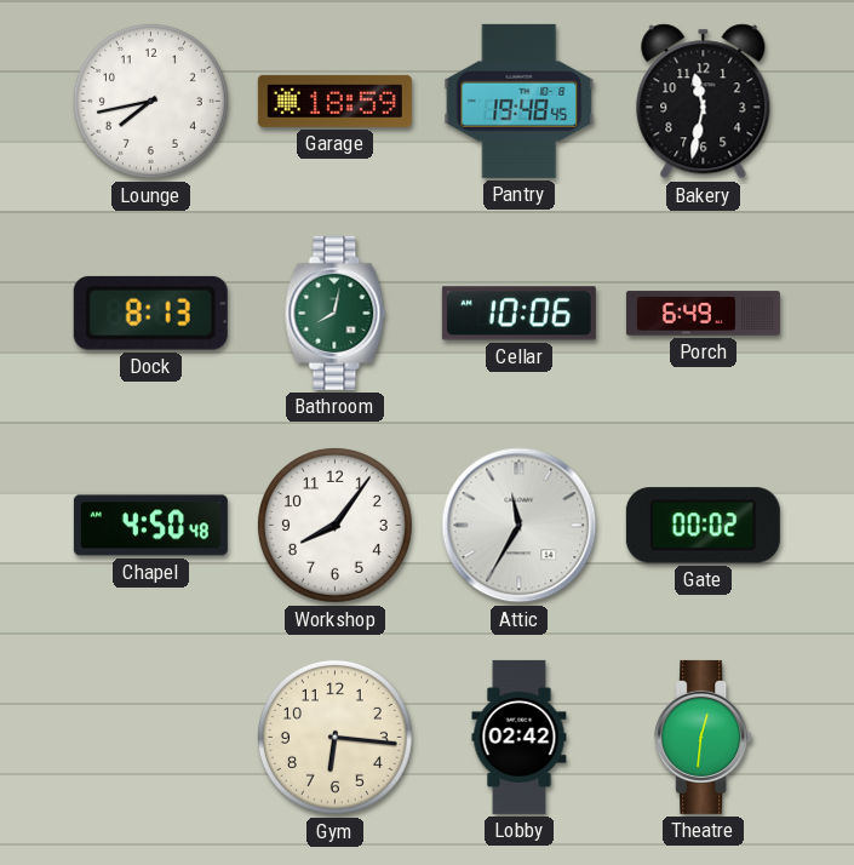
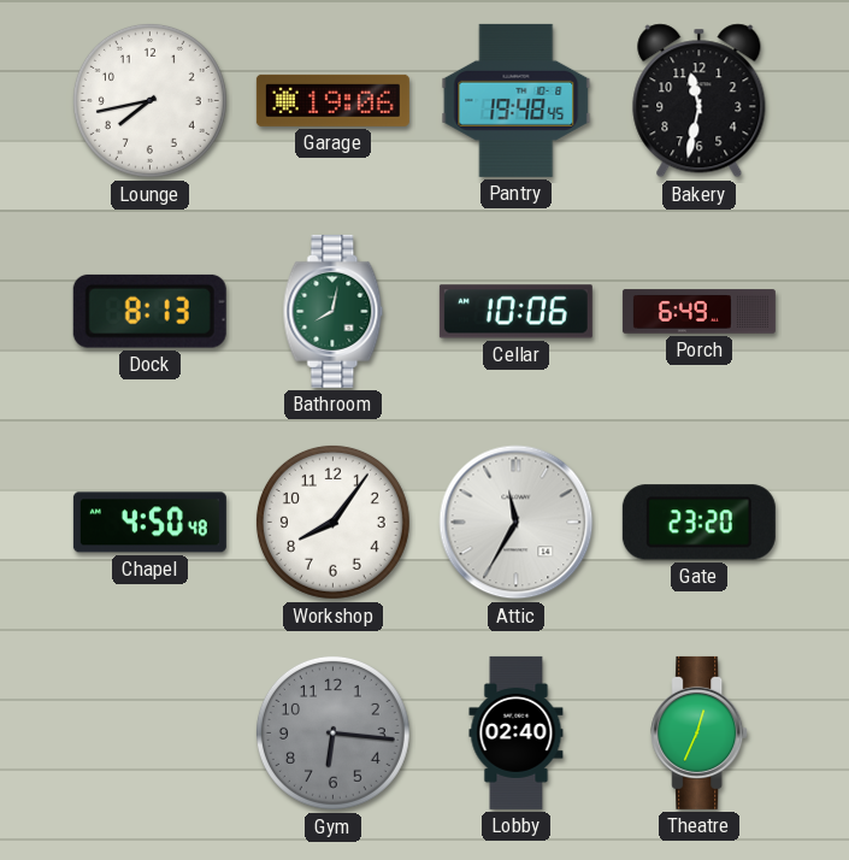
Garage: 18:59 -> 19:06 (332, 100)
Gate: 00:02 -> 23:20 (698, 523)
Gym dial: cream -> grey (332, 732)
Lobby: 02:42 -> 02:40 (517, 732)
Theatre: 12:31 -> 12:34 (700, 732)
